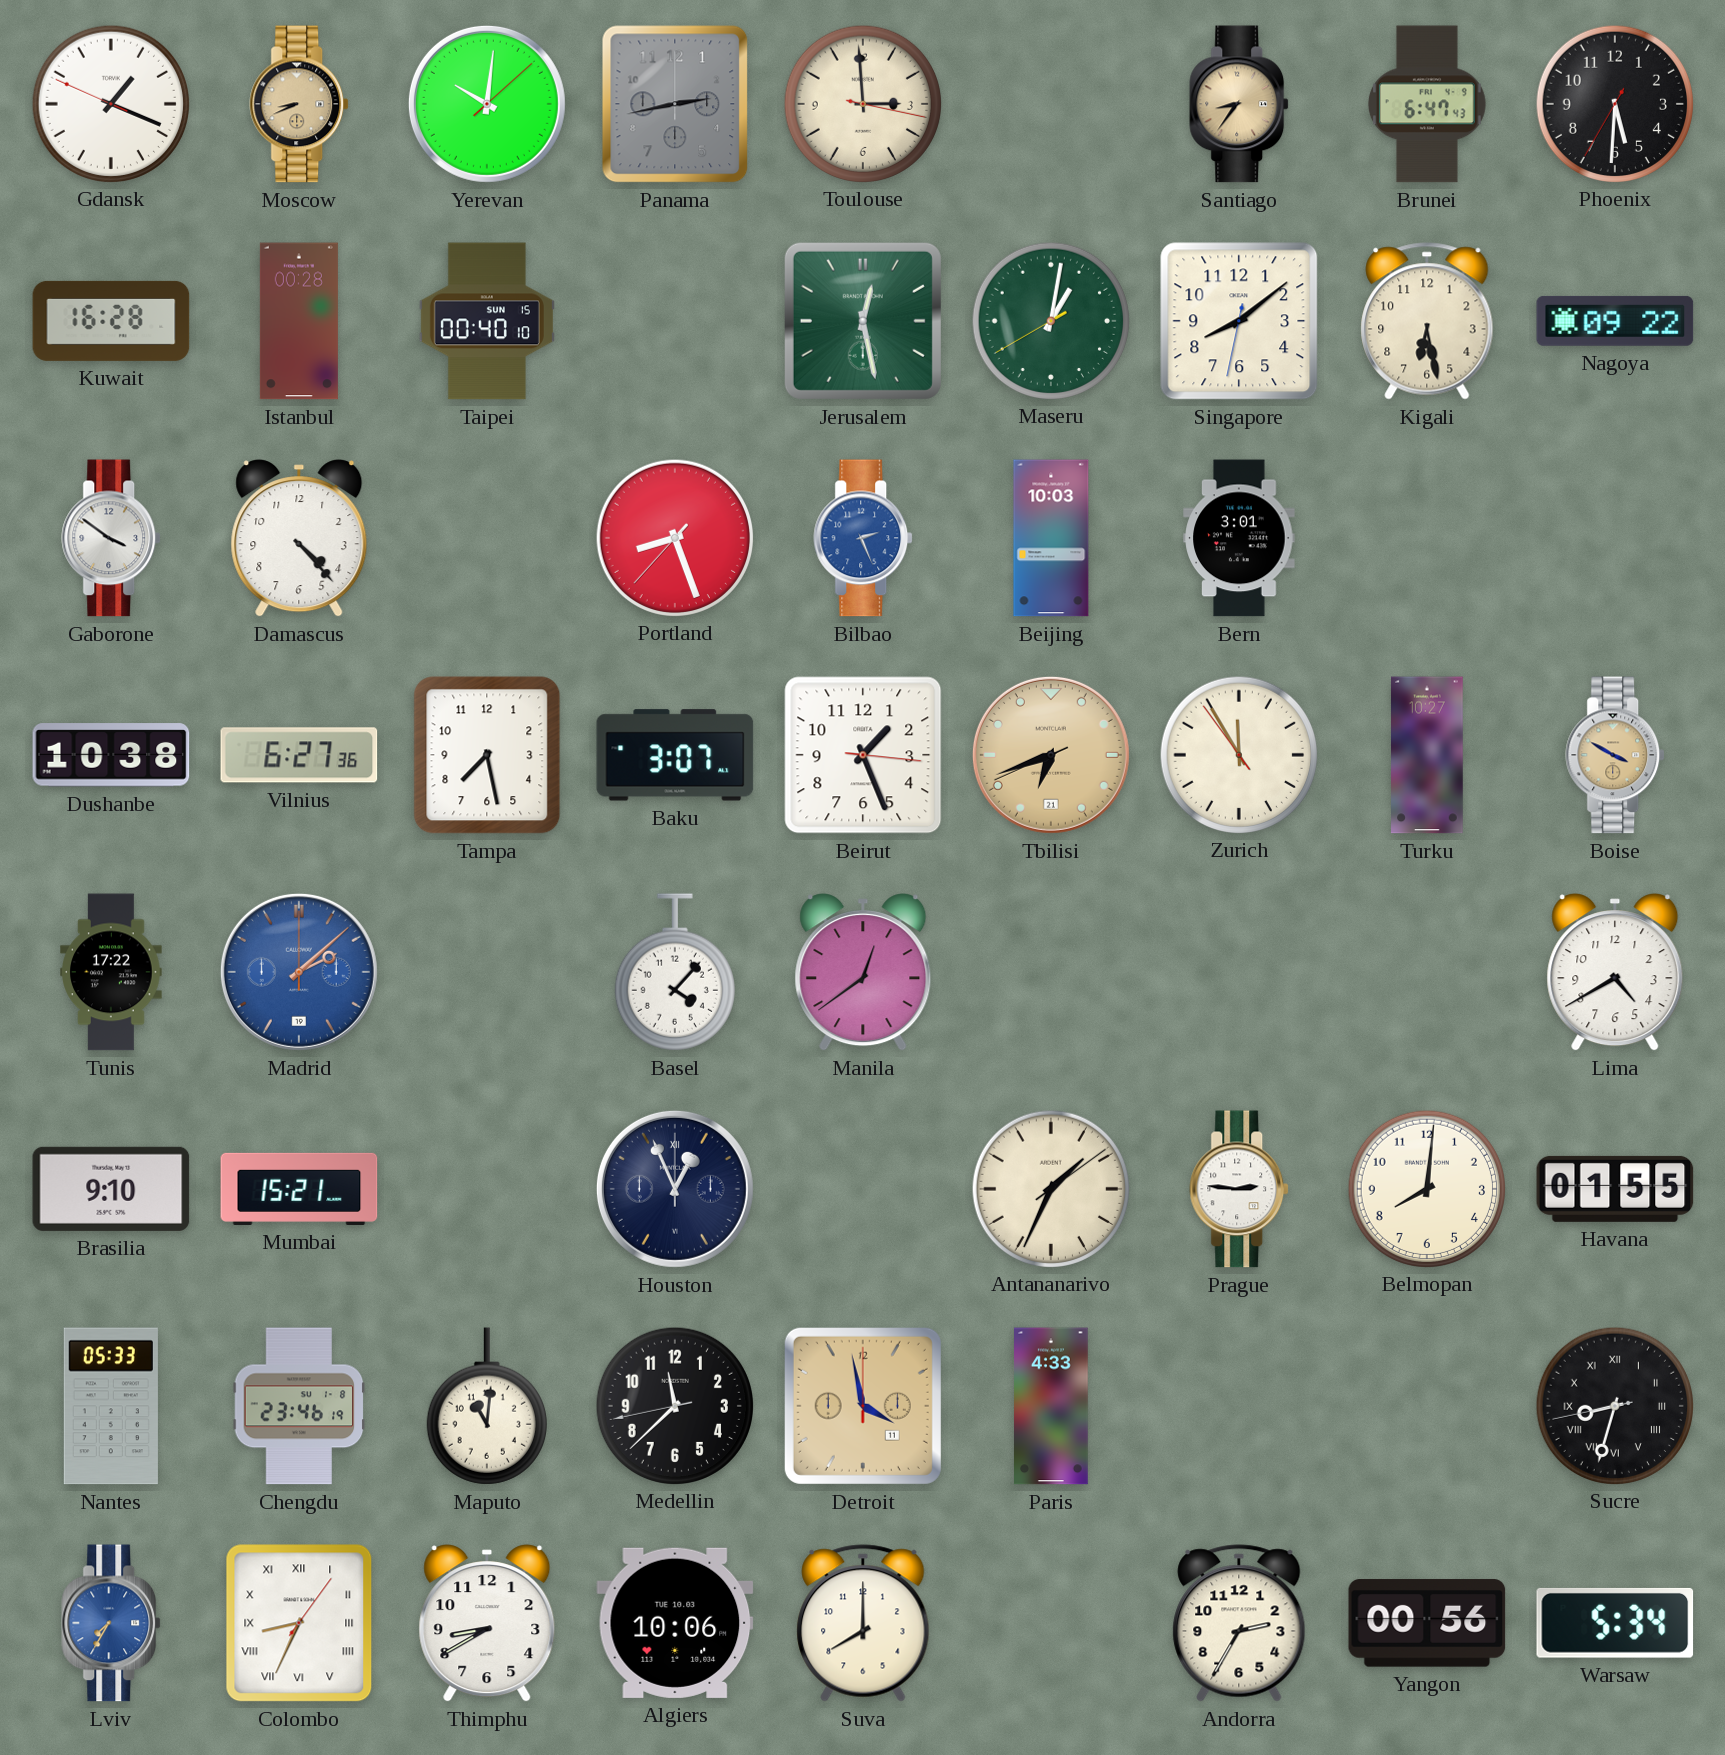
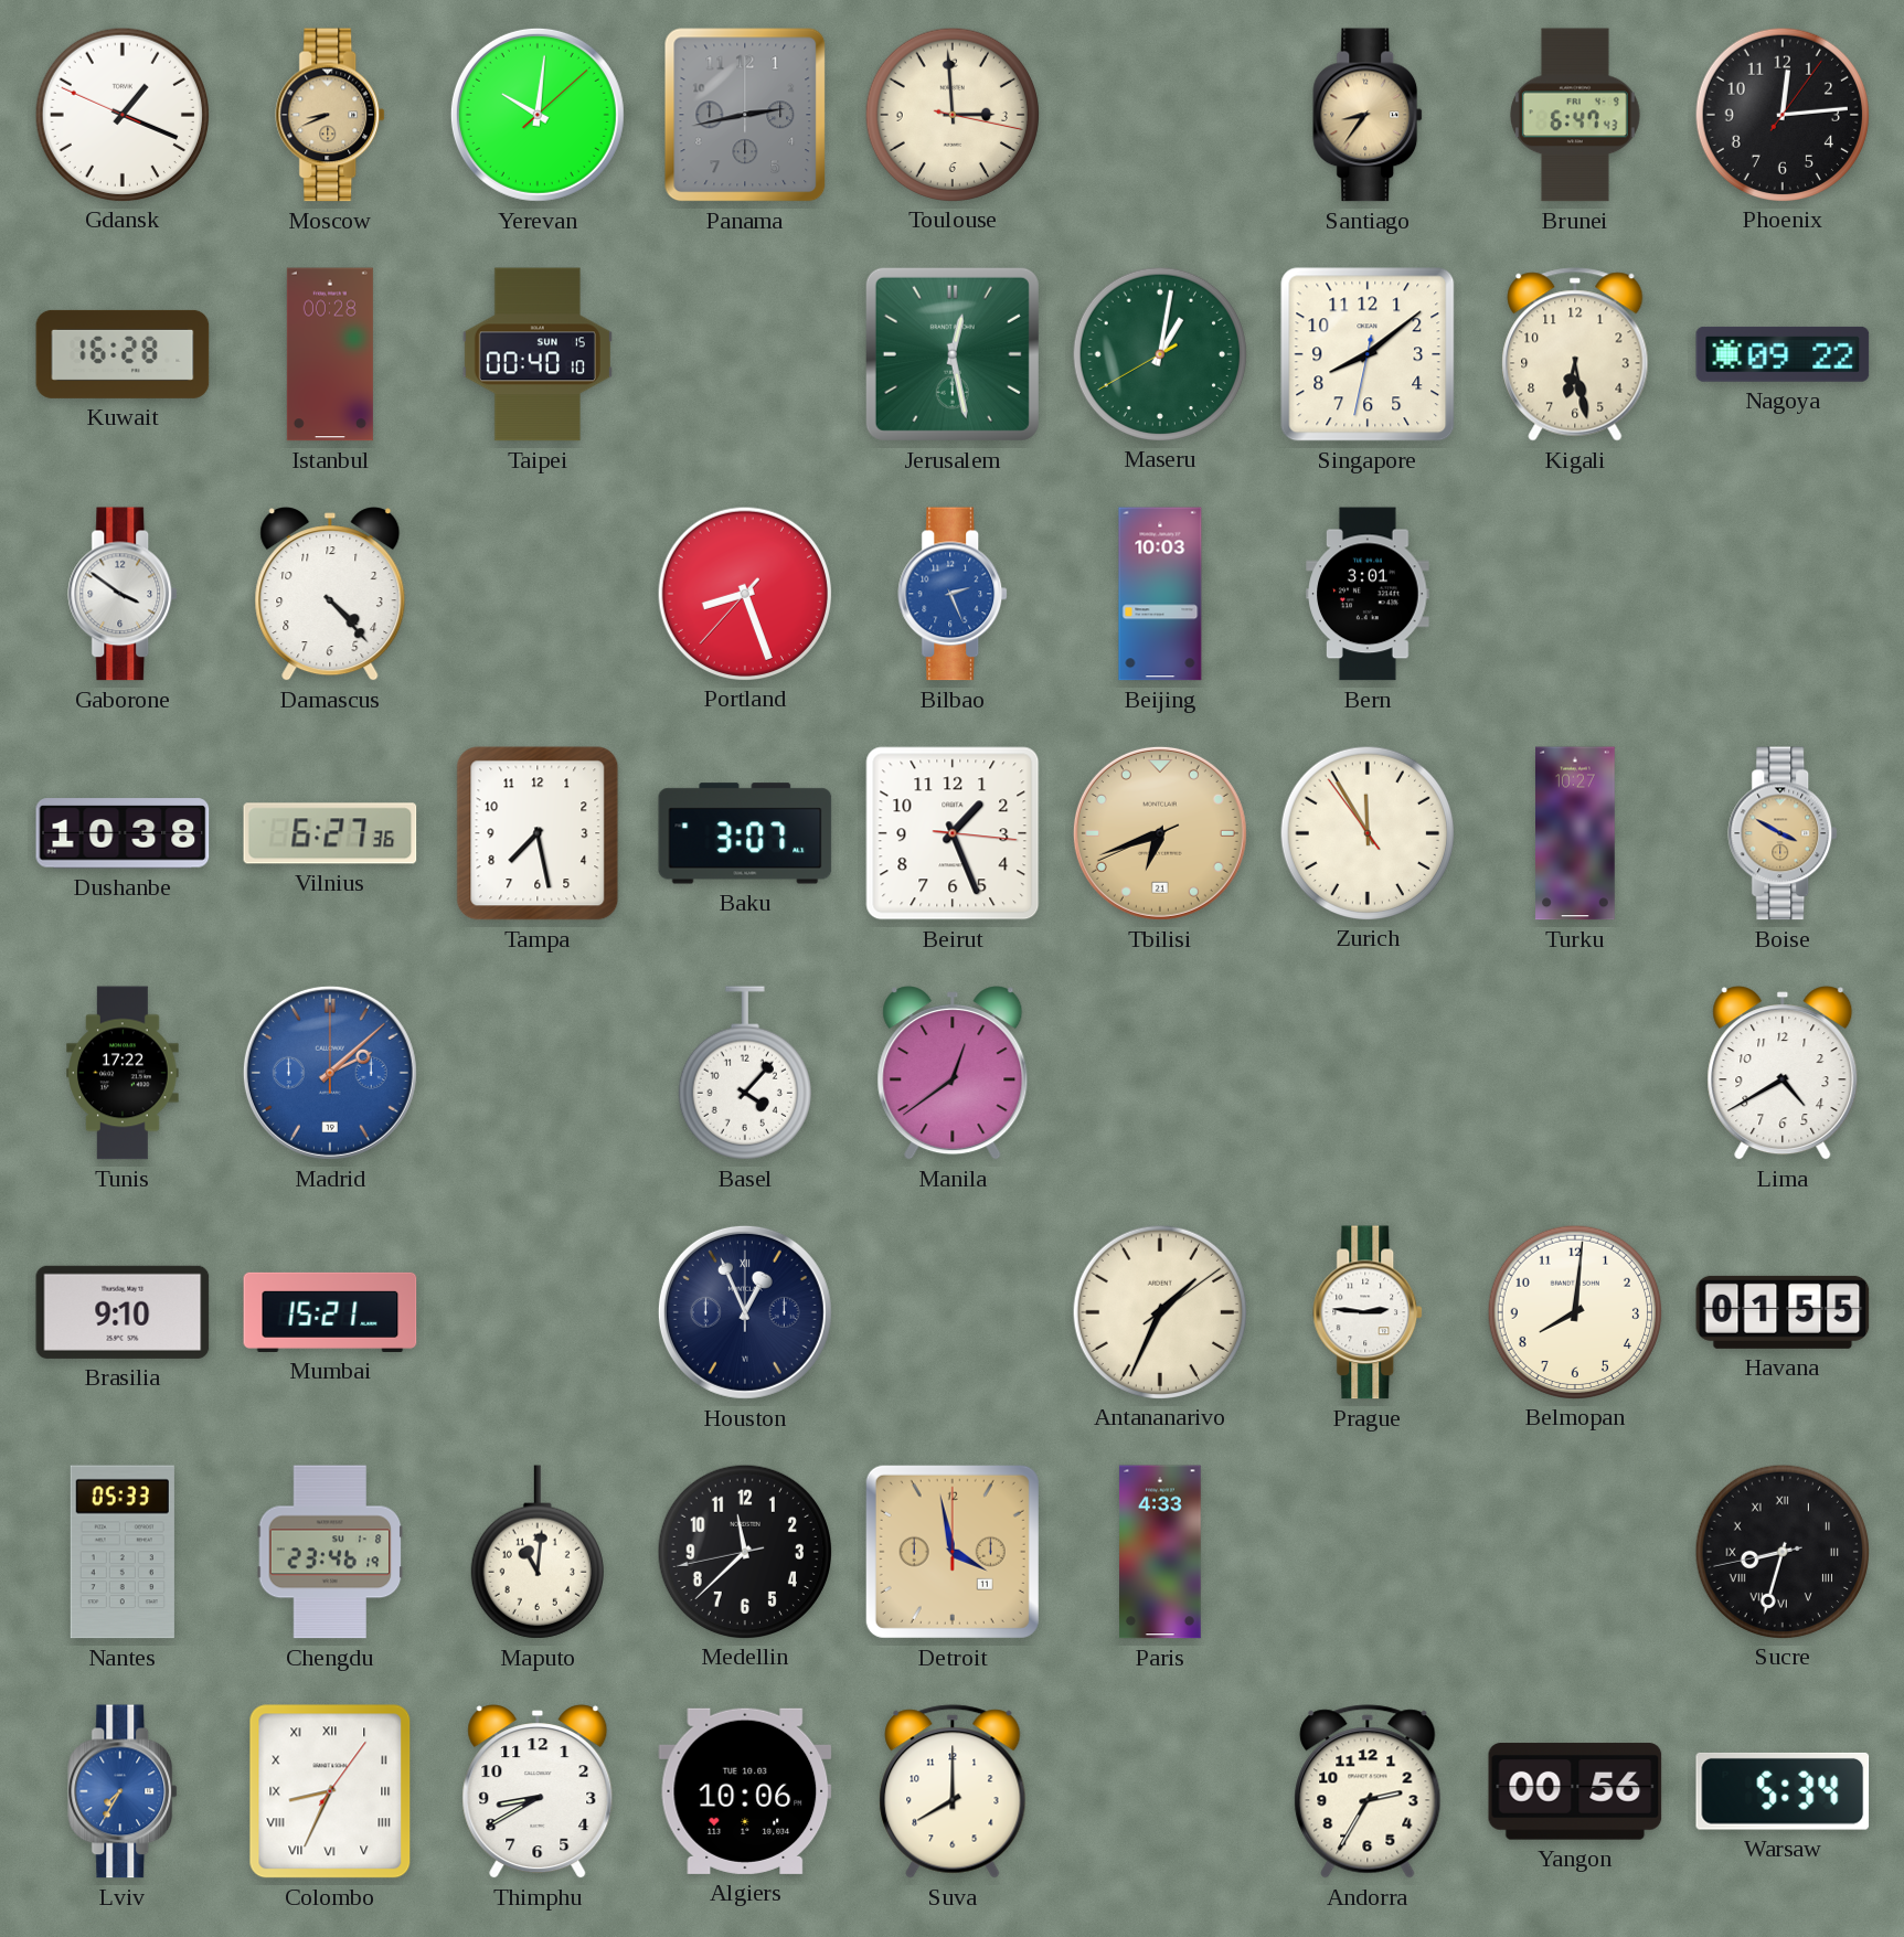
Phoenix: 5:30 -> 12:14 (1781, 114)
